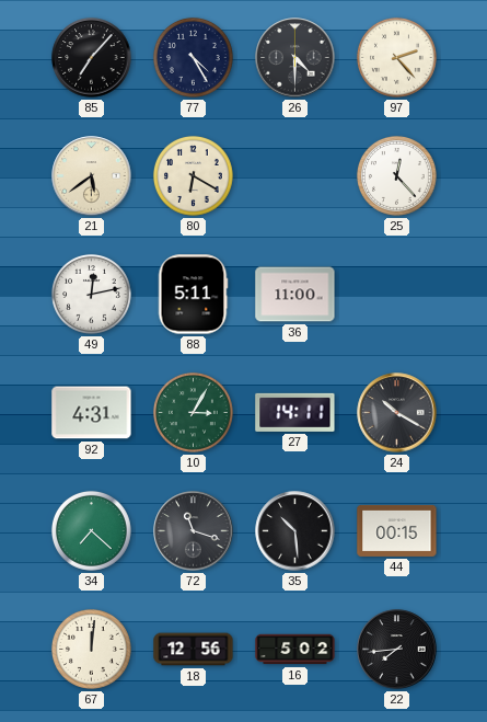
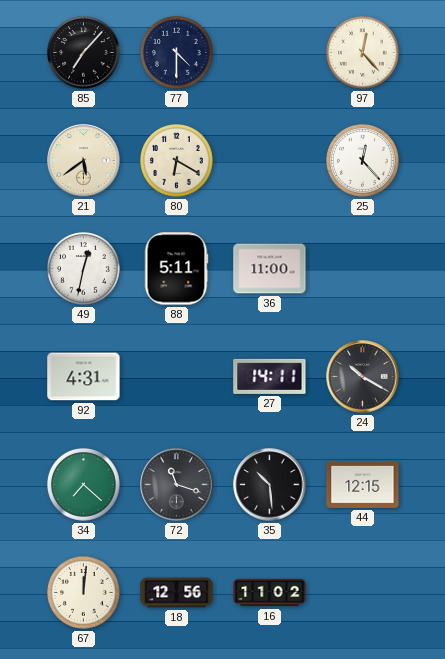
77: 4:25 -> 4:30 (176, 52)
26: 4:30 -> none (295, 58)
97: 2:23 -> 12:23 (362, 52)
49: 12:13 -> 12:32 (83, 268)
10: 3:05 -> none (193, 412)
44: 00:15 -> 12:15 (363, 484)
16: 5:02 -> 11:02 (270, 593)
22: 7:44 -> none (397, 650)
